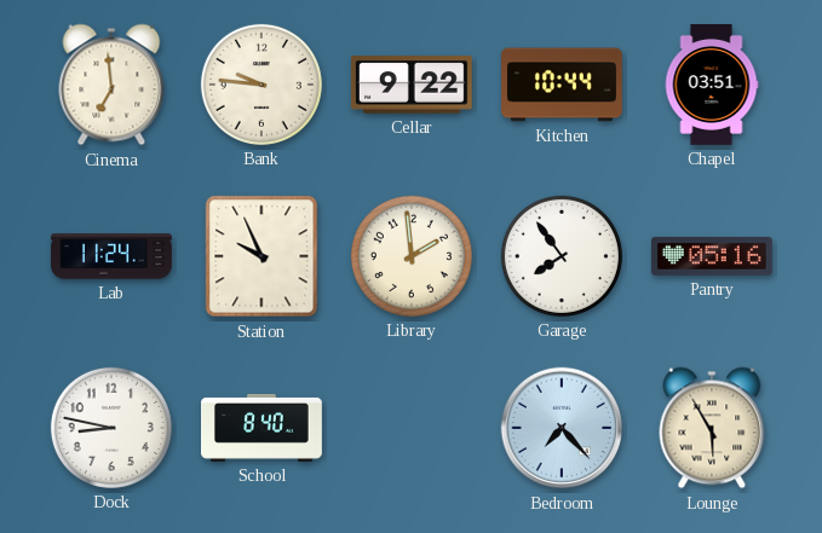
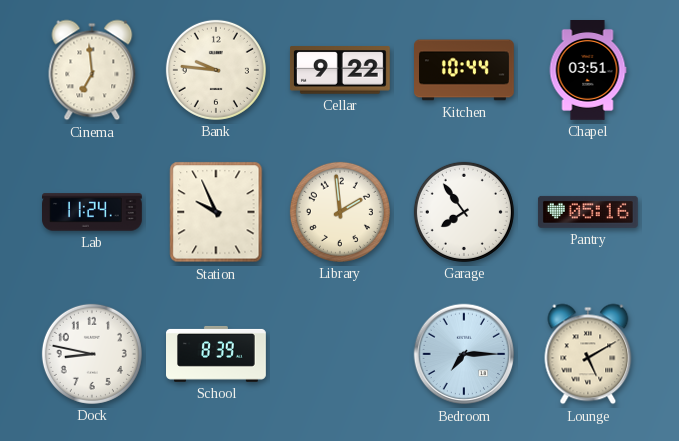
School: 8:40 -> 8:39 (217, 354)
Bedroom: 7:23 -> 7:15 (464, 354)
Lounge: 5:55 -> 5:10 (588, 354)
